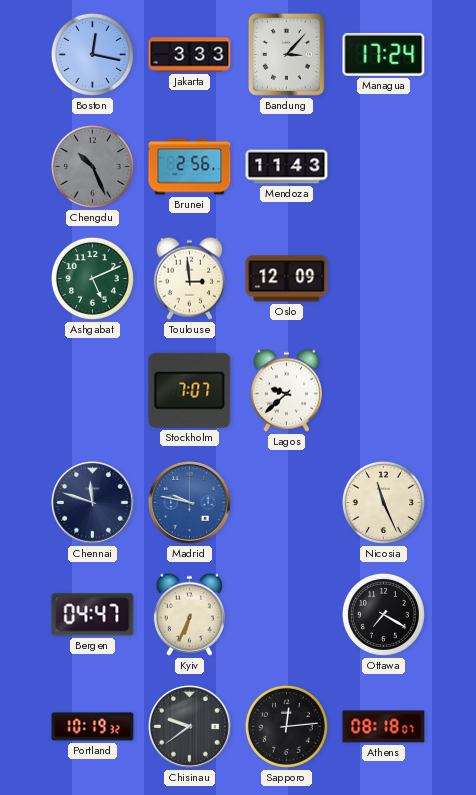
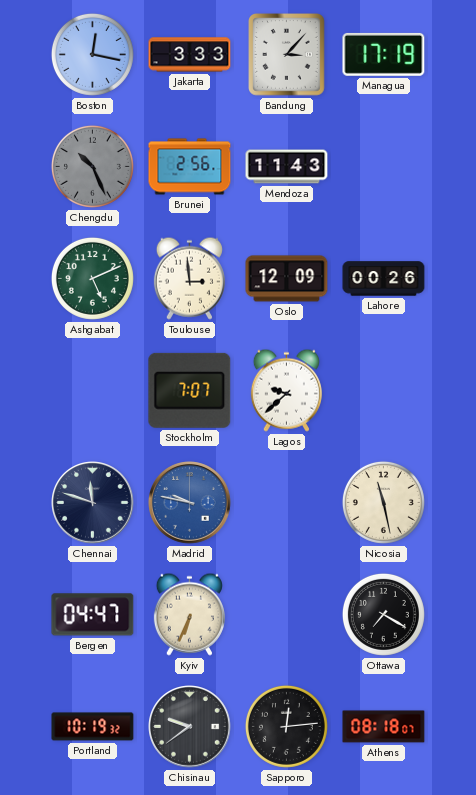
Managua: 17:24 -> 17:19 (384, 54)
Lahore: none -> 00:26 (384, 279)
Nicosia: 11:26 -> 11:28 (383, 502)
